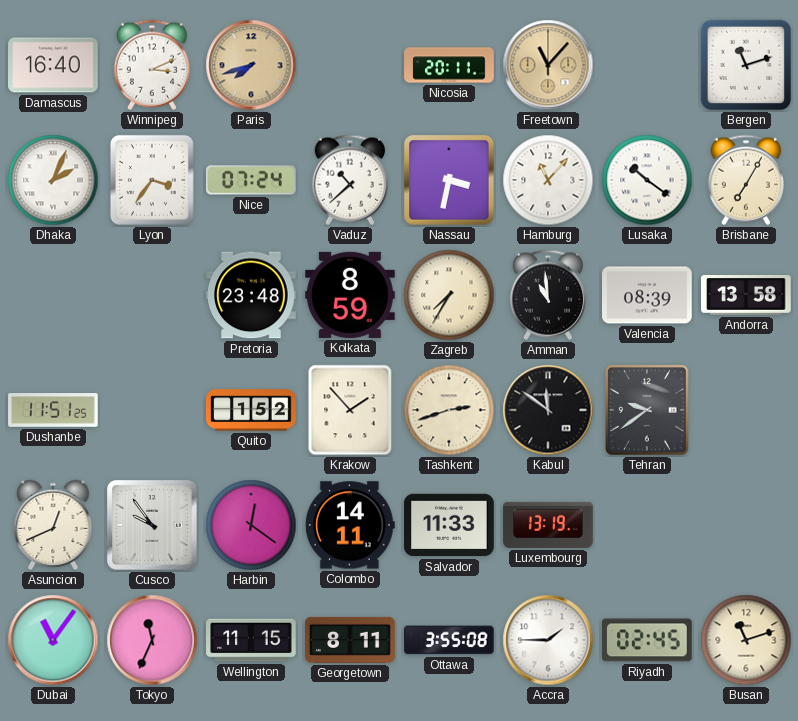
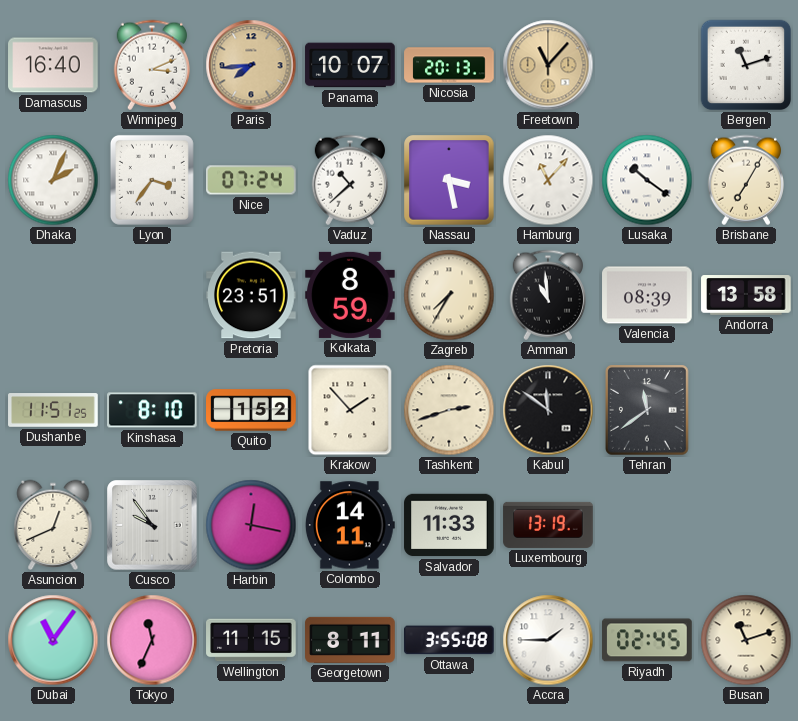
Paris: 7:42 -> 7:44 (251, 65)
Panama: none -> 10:07 (350, 65)
Nicosia: 20:11 -> 20:13 (449, 65)
Nassau: 3:32 -> 3:28 (449, 180)
Pretoria: 23:48 -> 23:51 (251, 295)
Kinshasa: none -> 8:10 (153, 410)
Tehran: 9:39 -> 11:39 (648, 411)
Harbin: 12:21 -> 12:17 (251, 525)
